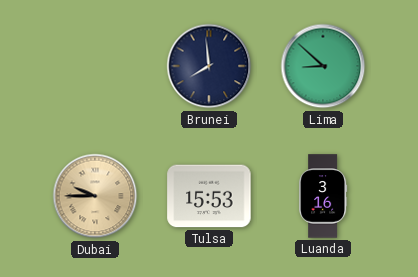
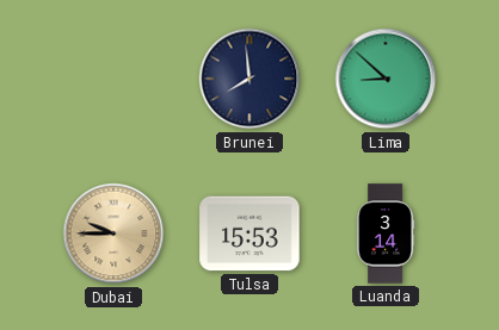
Luanda: 3:16 -> 3:14 (386, 234)
